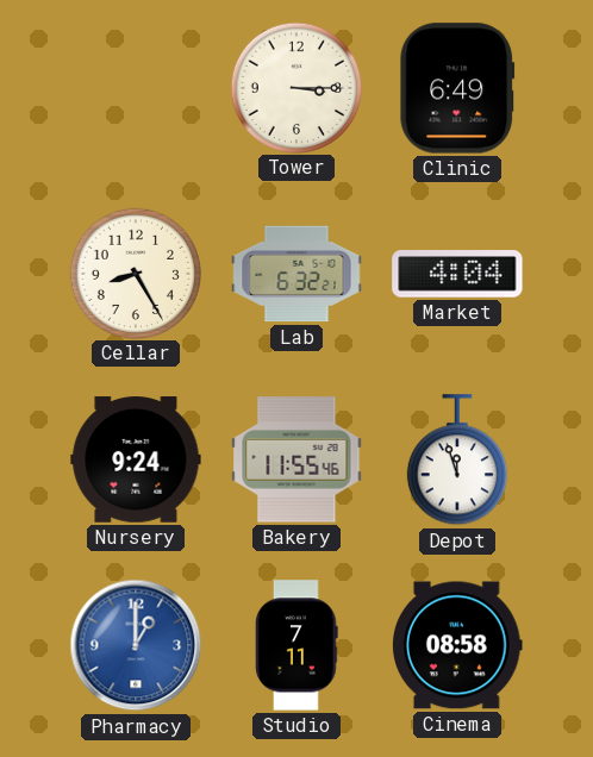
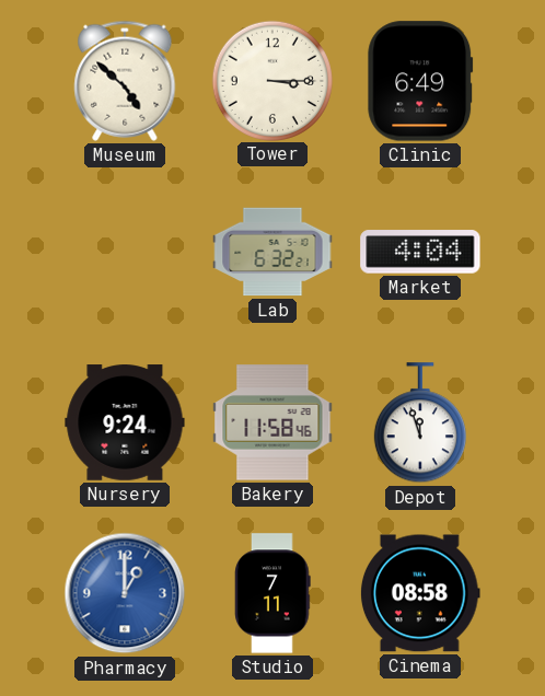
Museum: none -> 4:52 (125, 81)
Cellar: 8:25 -> none (136, 273)
Bakery: 11:55 -> 11:58 (272, 422)
